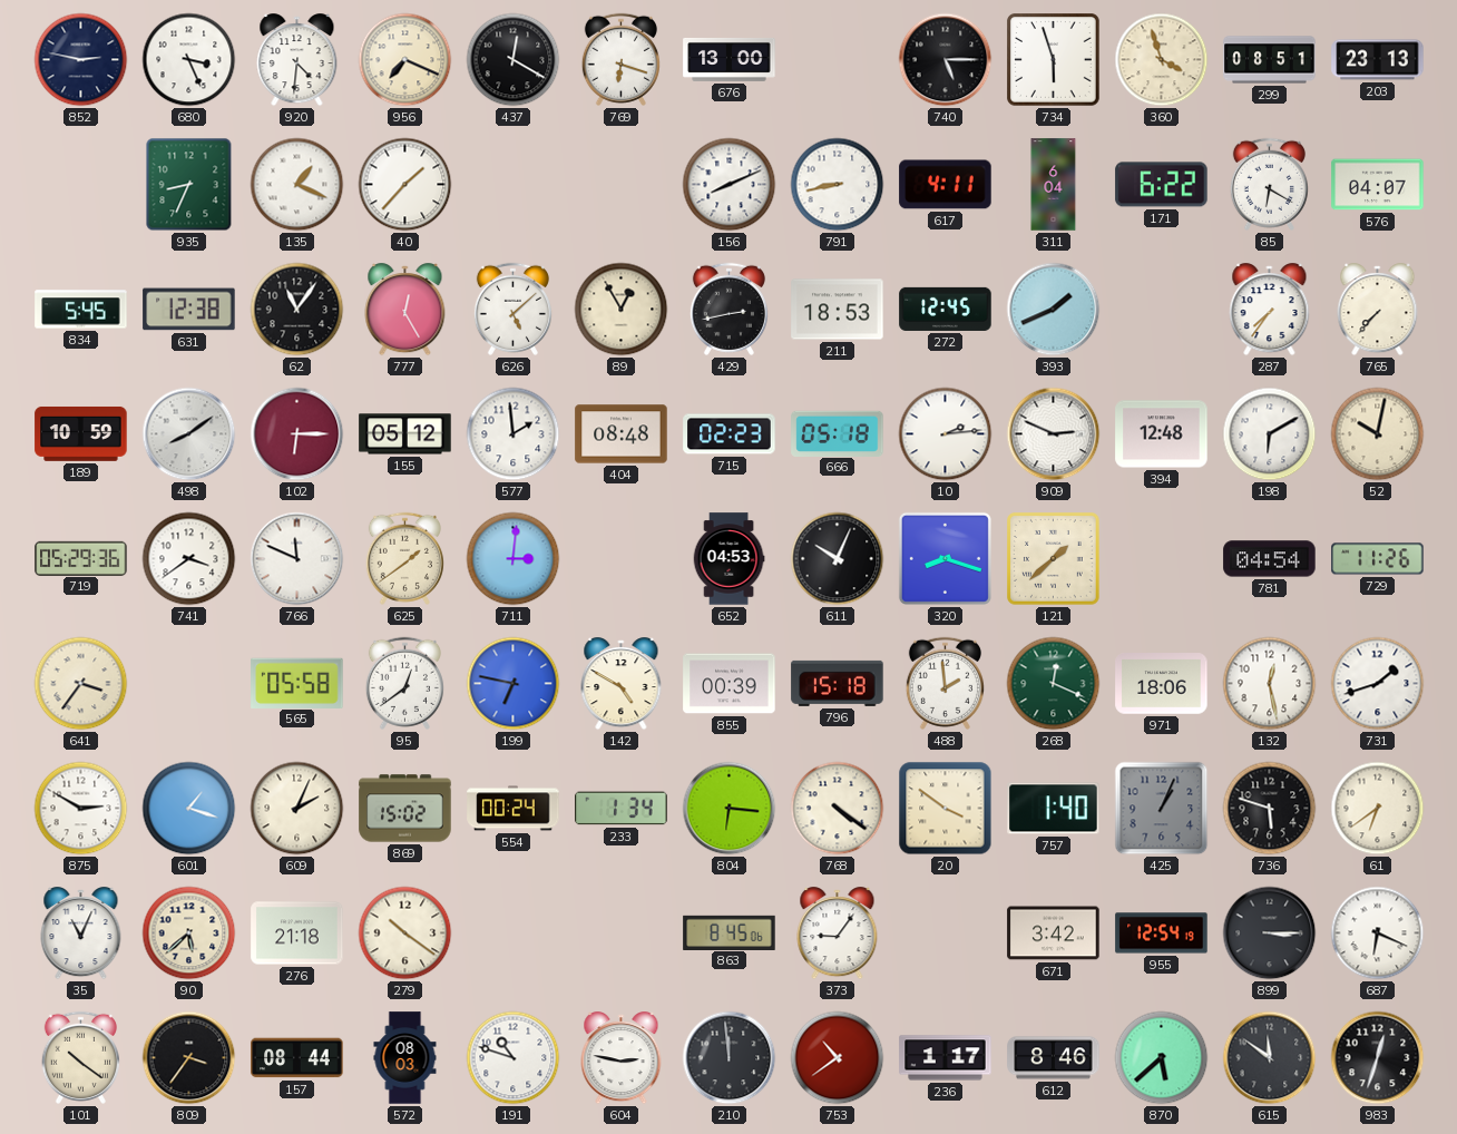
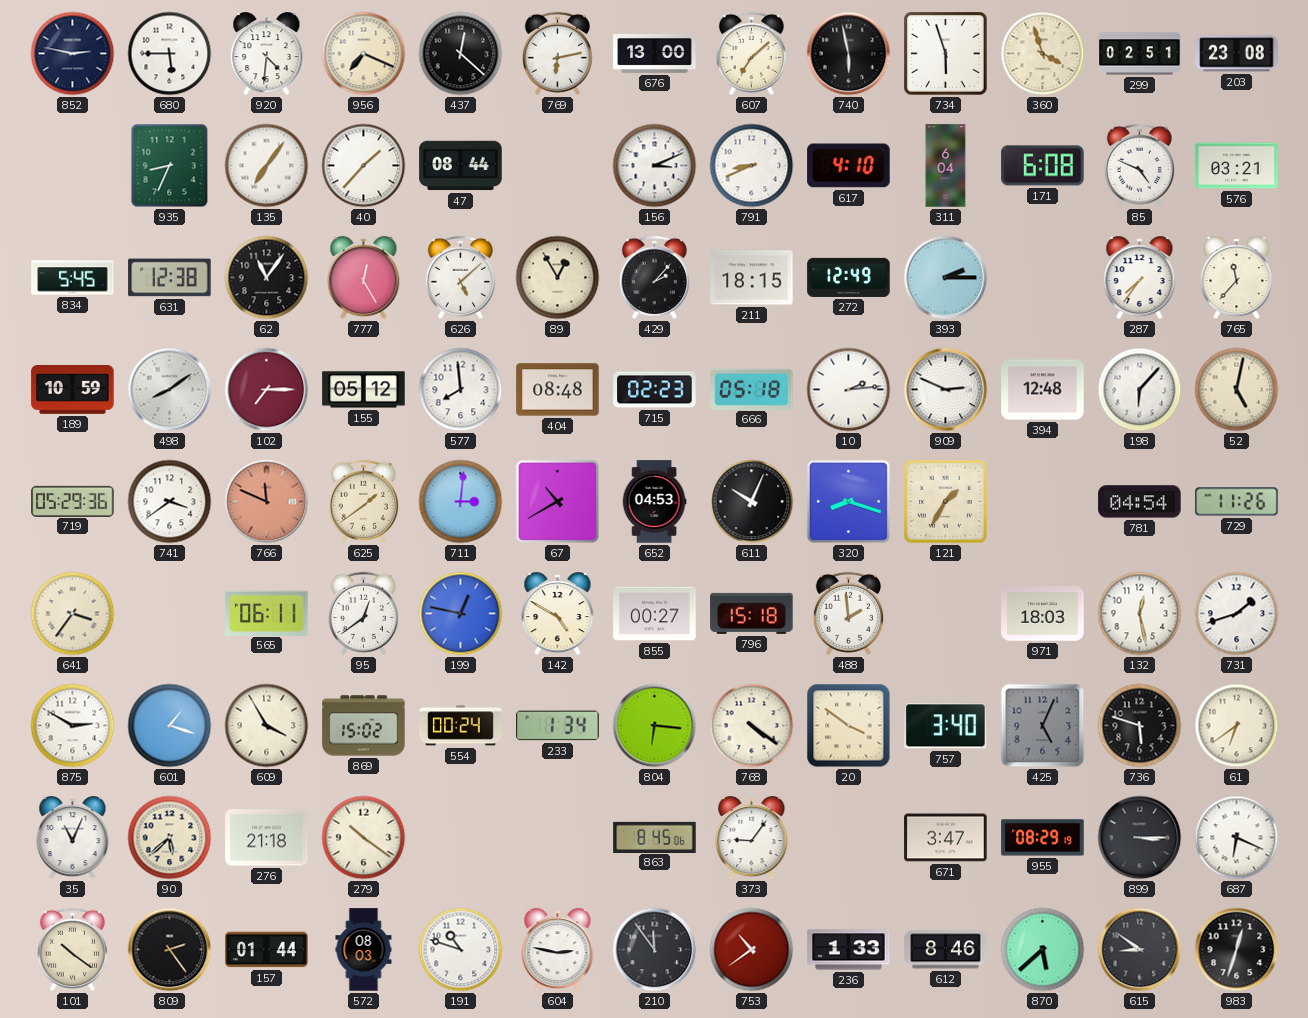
680: 3:26 -> 5:45 (170, 54)
437: 12:20 -> 12:22 (461, 54)
769: 6:18 -> 6:13 (557, 53)
607: none -> 7:08 (751, 53)
740: 5:15 -> 5:58 (849, 54)
299: 08:51 -> 02:51 (1140, 54)
203: 23:13 -> 23:08 (1237, 54)
135: 1:19 -> 7:06 (267, 166)
47: none -> 08:44 (461, 166)
156: 8:11 -> 3:11 (655, 166)
791: 8:43 -> 8:41 (752, 166)
617: 4:11 -> 4:10 (849, 166)
171: 6:22 -> 6:08 (1043, 166)
85: 6:20 -> 4:49 (1139, 165)
576: 04:07 -> 03:21 (1237, 166)
429: 2:43 -> 2:07 (654, 277)
211: 18:53 -> 18:15 (752, 278)
272: 12:45 -> 12:49 (849, 277)
393: 1:41 -> 2:15 (946, 278)
765: 7:37 -> 11:37 (1237, 278)
102: 6:15 -> 7:15 (267, 390)
577: 1:59 -> 7:59 (461, 390)
198: 6:10 -> 6:07 (1140, 390)
52: 10:02 -> 5:02 (1237, 390)
766 dial: white -> salmon (267, 502)
67: none -> 10:40 (557, 501)
121: 1:38 -> 1:35 (946, 502)
565: 05:58 -> 06:11 (267, 613)
199: 6:47 -> 12:47 (461, 614)
855: 00:39 -> 00:27 (655, 614)
268: 12:19 -> none (1054, 684)
971: 18:06 -> 18:03 (1043, 614)
609: 2:04 -> 3:55 (267, 726)
757: 1:40 -> 3:40 (946, 726)
425: 1:04 -> 5:04 (1043, 726)
671: 3:42 -> 3:47 (946, 838)
955: 12:54 -> 08:29 (1043, 838)
809: 3:36 -> 2:24 (170, 950)
157: 08:44 -> 01:44 (267, 950)
210: 11:59 -> 11:54 (655, 950)
236: 1:17 -> 1:33 (849, 950)
615: 11:51 -> 8:51 (1140, 950)
